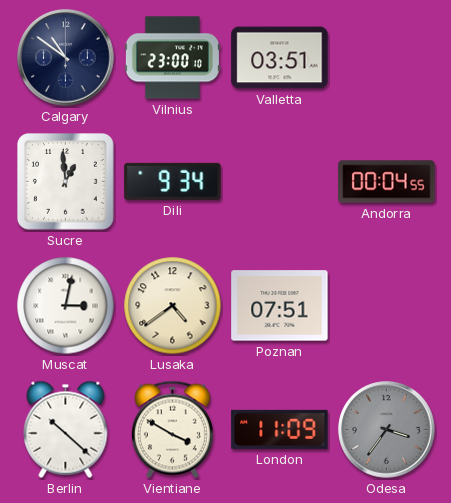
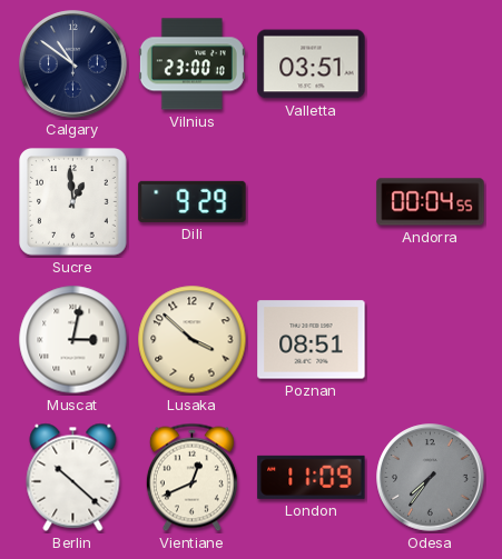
Dili: 9:34 -> 9:29 (193, 201)
Lusaka: 4:39 -> 3:52 (193, 340)
Poznan: 07:51 -> 08:51 (312, 340)
Vientiane: 3:50 -> 12:41 (191, 478)
Odesa: 3:36 -> 7:36 (431, 478)
